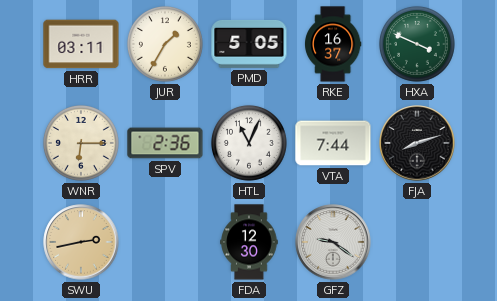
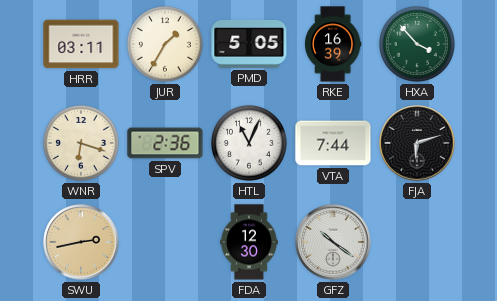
RKE: 16:37 -> 16:39 (333, 44)
HXA: 3:49 -> 3:53 (417, 44)
WNR: 6:15 -> 6:18 (81, 143)
FJA: 8:12 -> 6:12 (417, 143)
GFZ: 9:21 -> 10:21 (333, 242)
